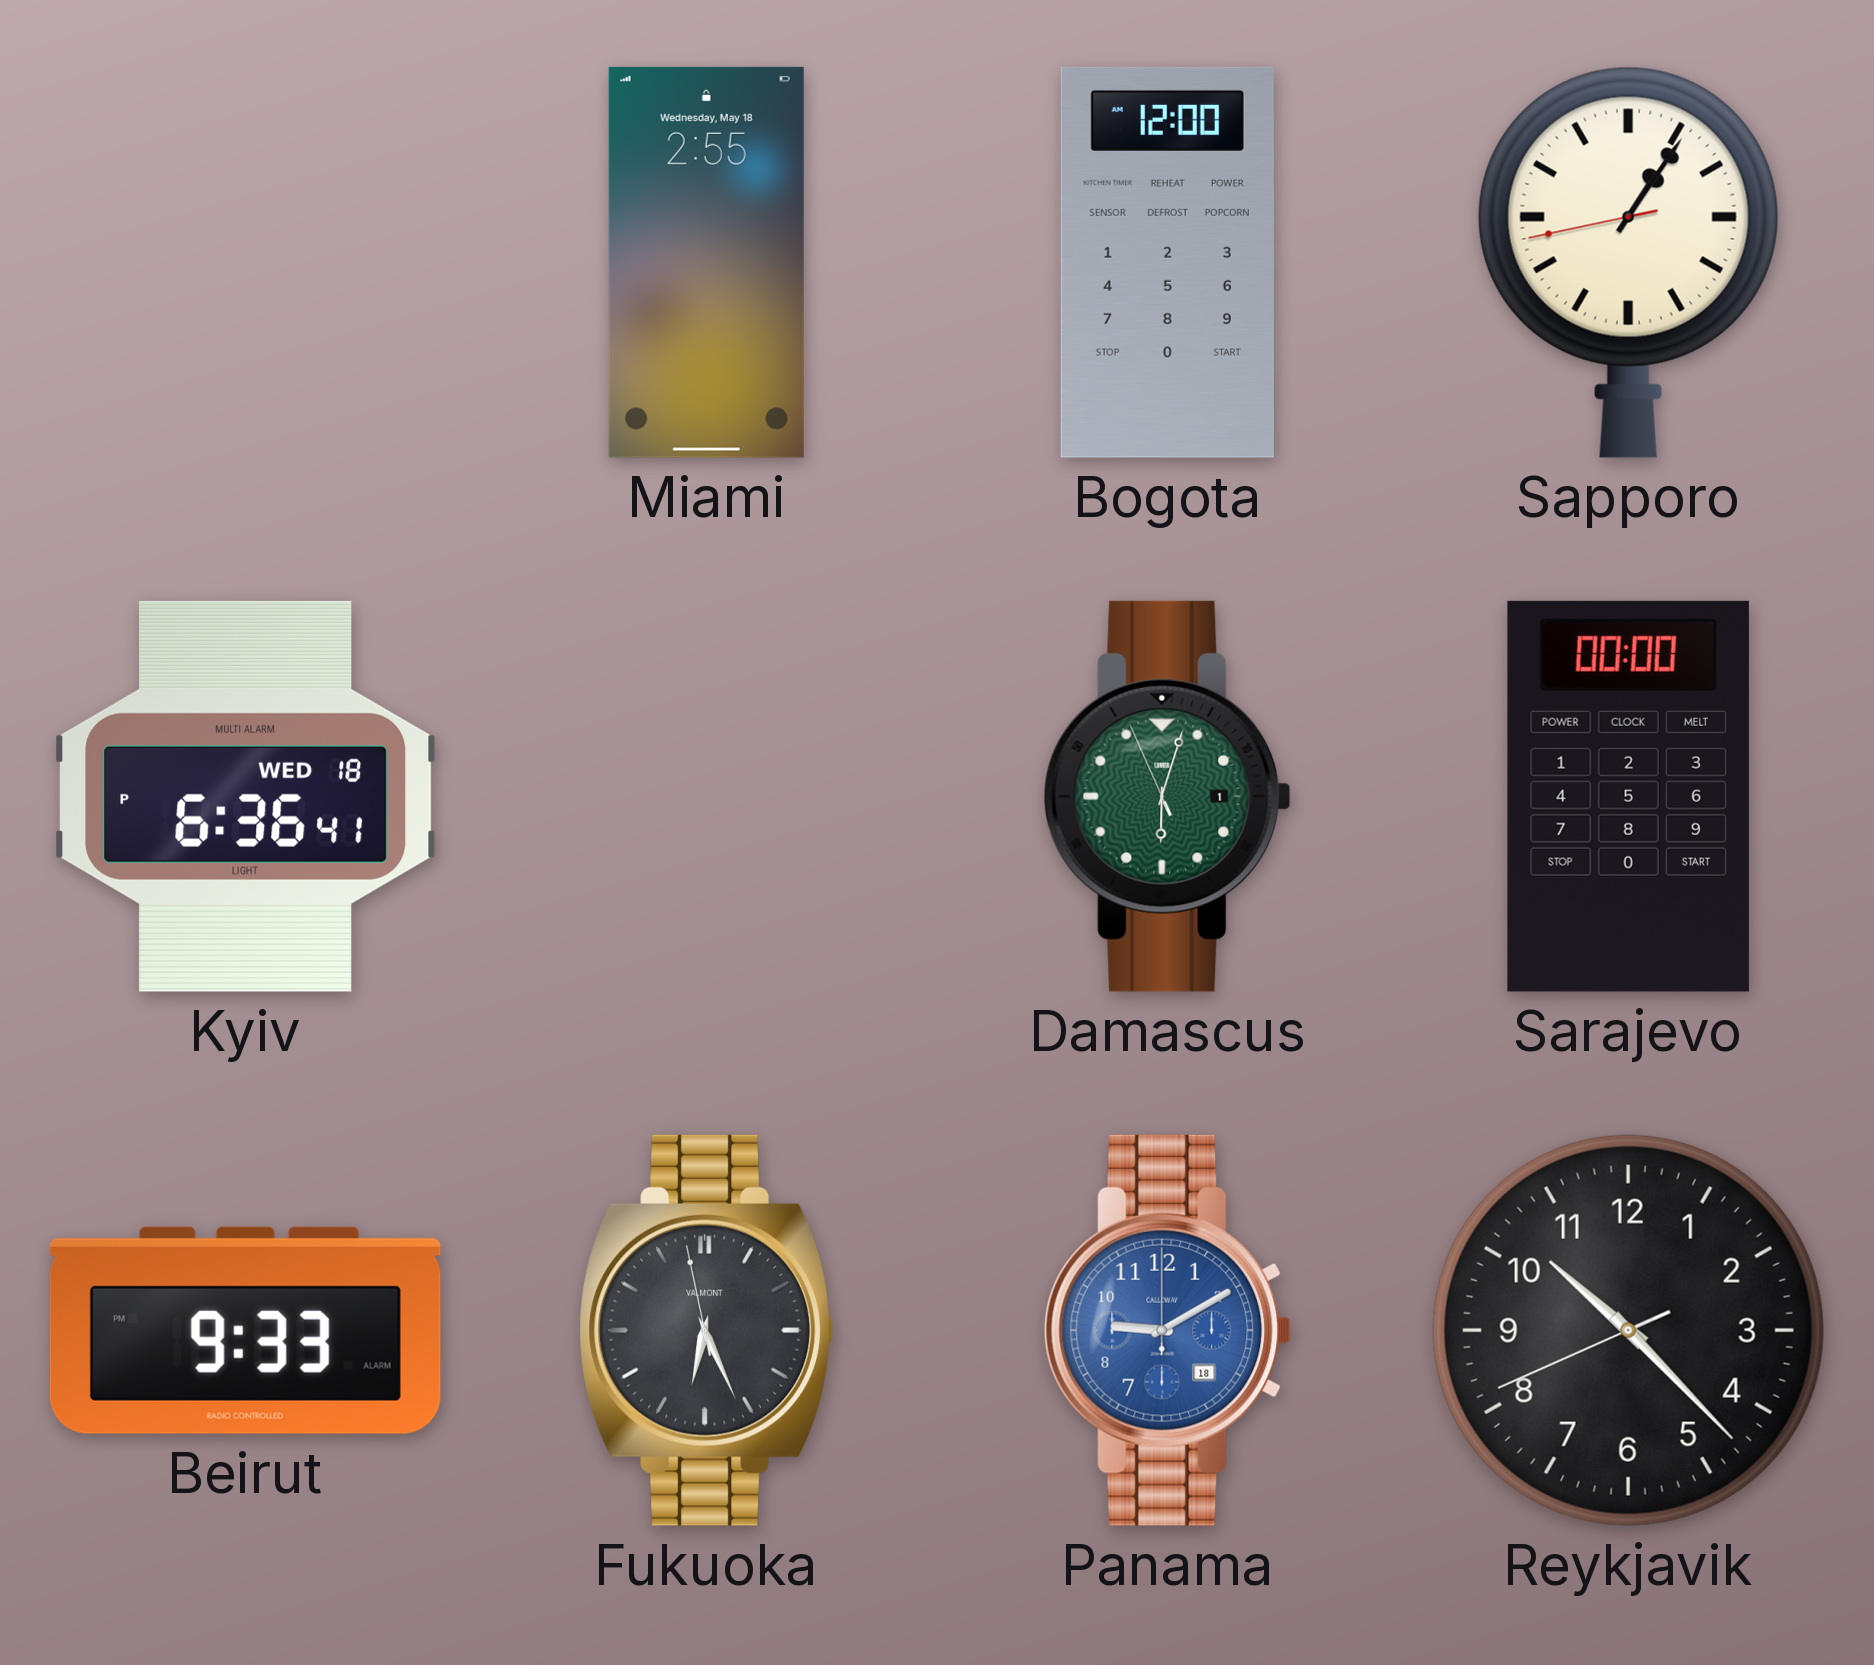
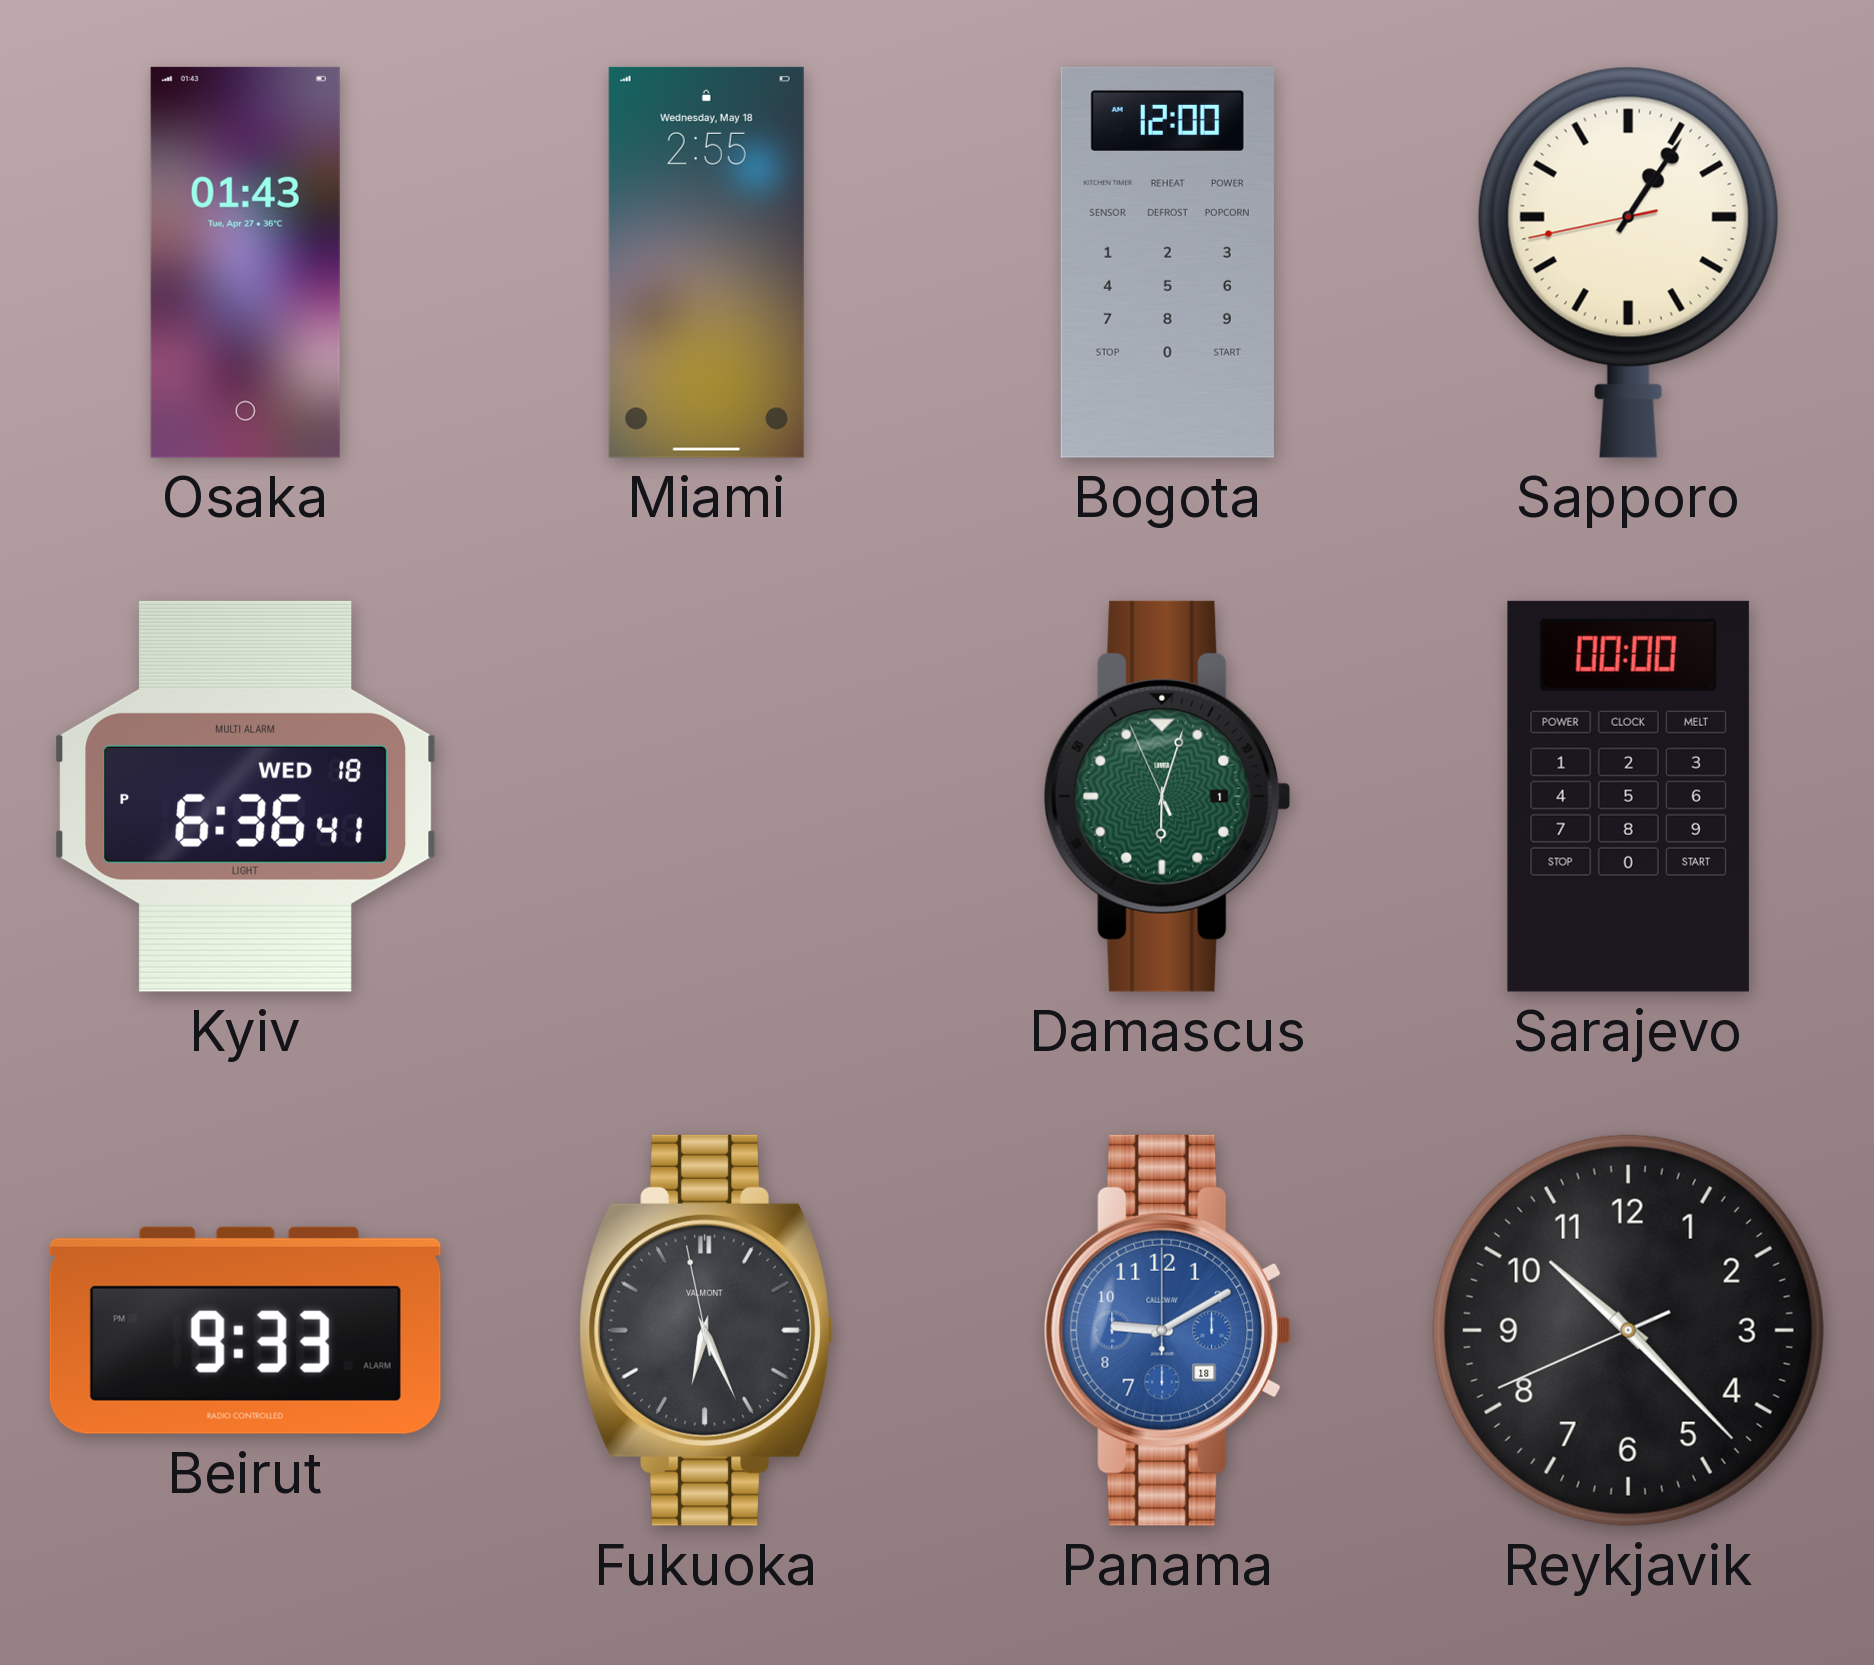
Osaka: none -> 01:43 (245, 262)
